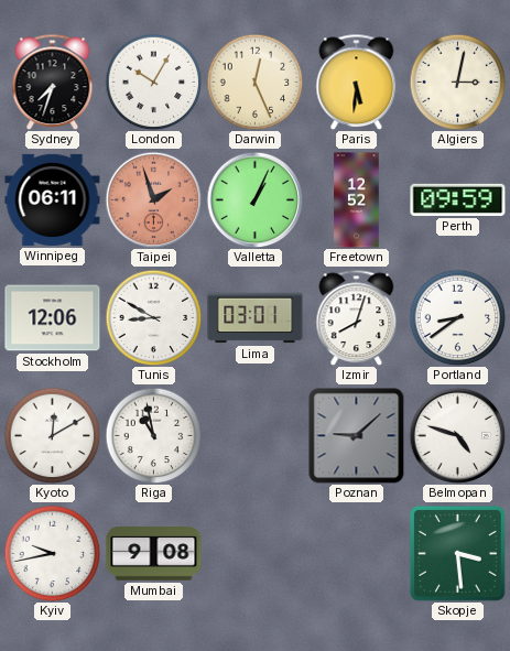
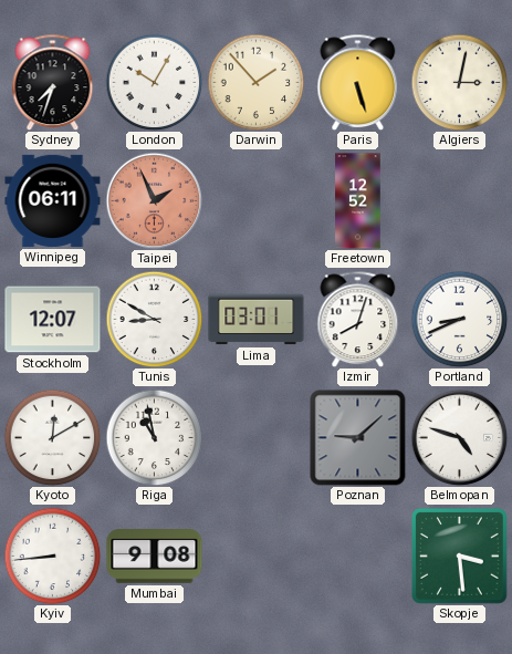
Darwin: 12:26 -> 1:53 (255, 82)
Paris: 5:31 -> 5:27 (358, 82)
Taipei: 1:57 -> 1:56 (154, 200)
Valletta: 1:04 -> none (254, 199)
Perth: 09:59 -> none (458, 199)
Stockholm: 12:06 -> 12:07 (53, 320)
Portland: 8:39 -> 8:41 (459, 319)
Kyiv: 9:43 -> 8:44 (52, 556)
